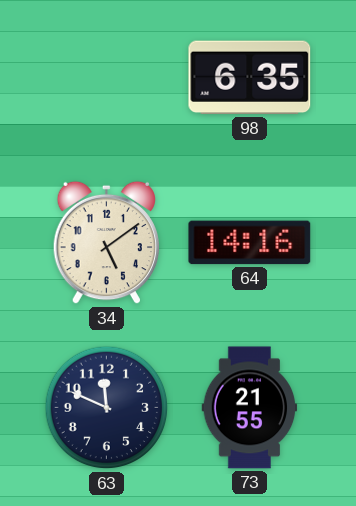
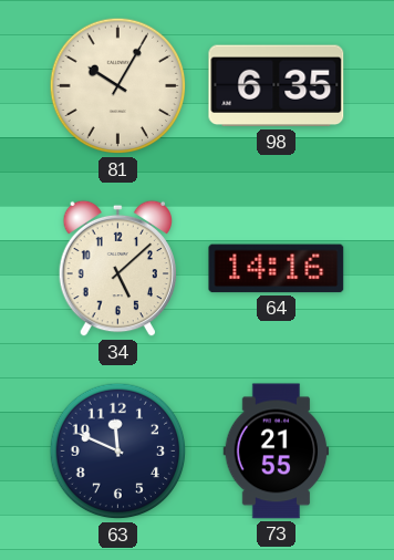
81: none -> 10:05 (118, 86)
34: 5:09 -> 5:08 (117, 269)
